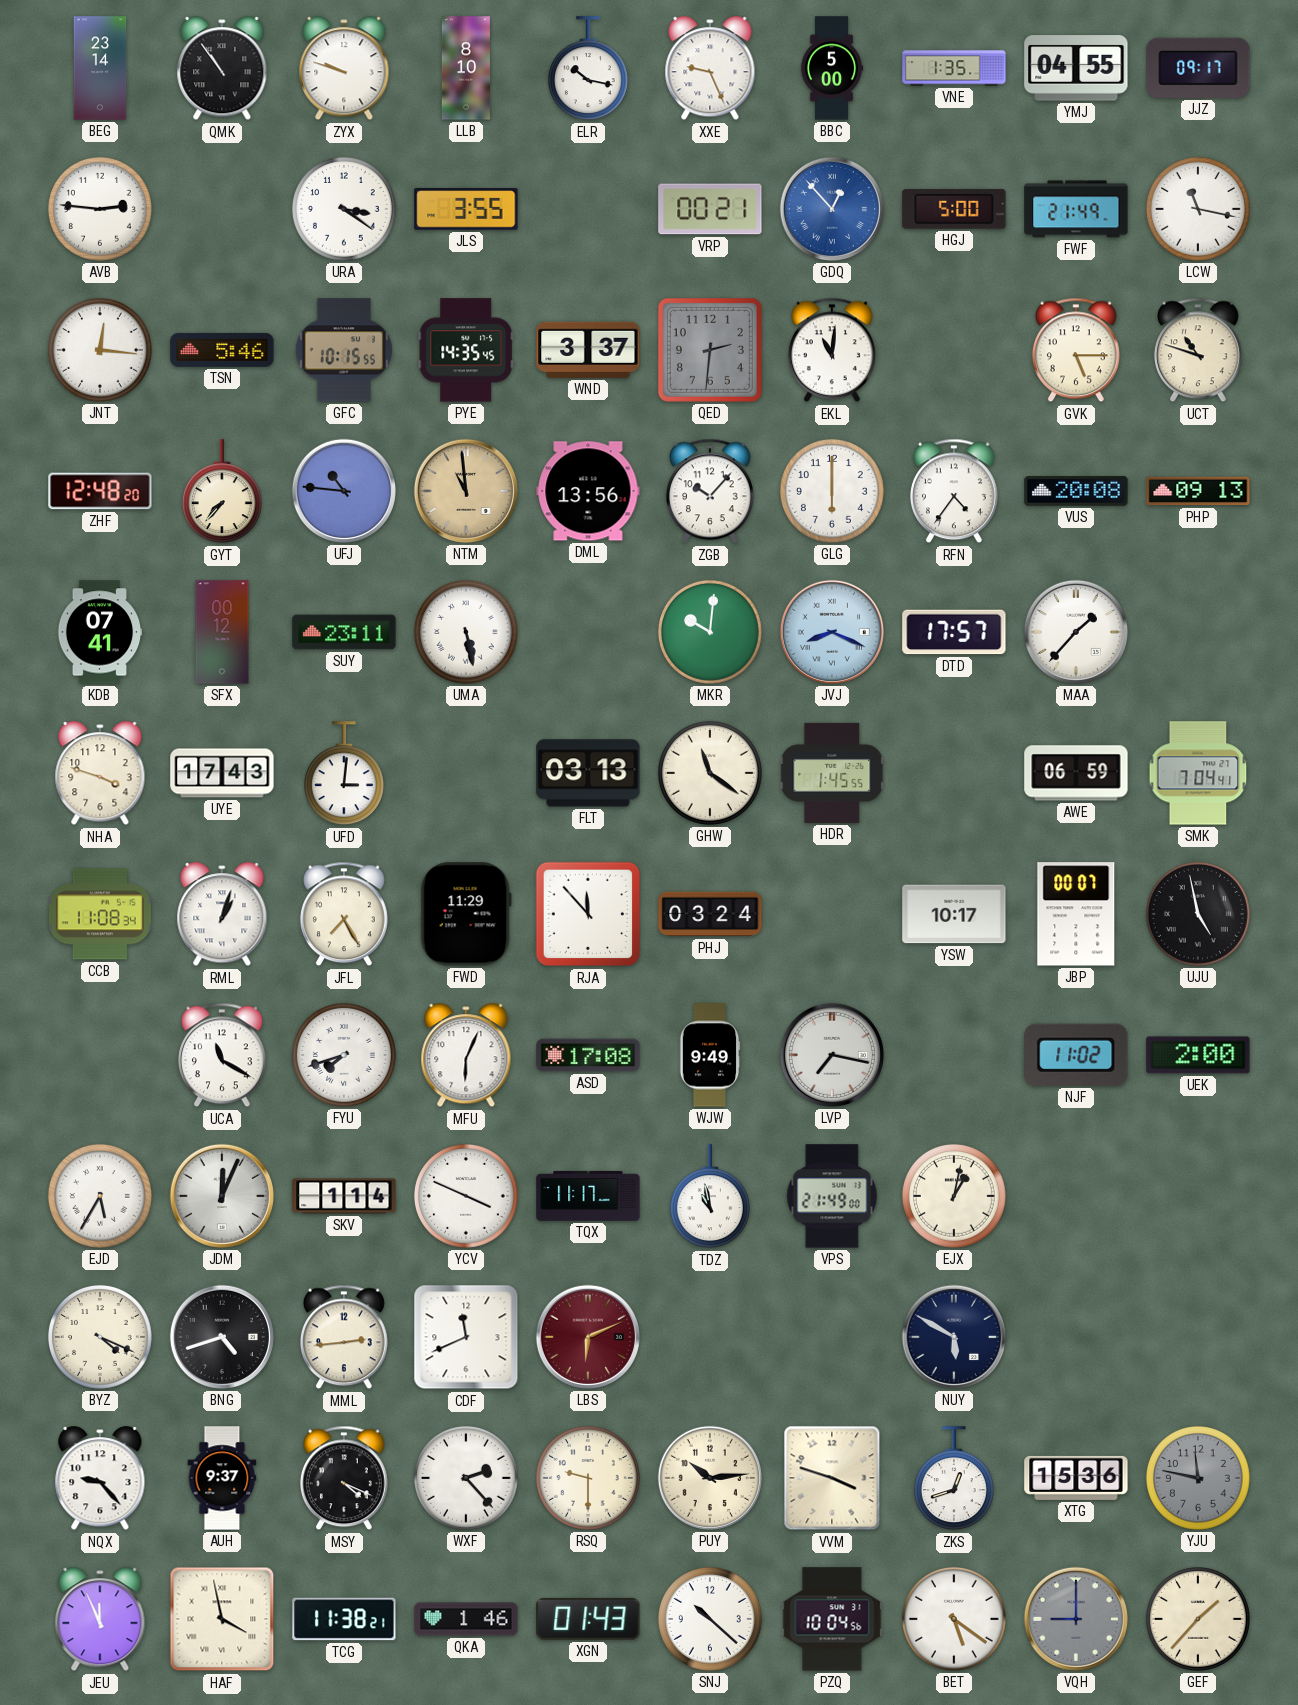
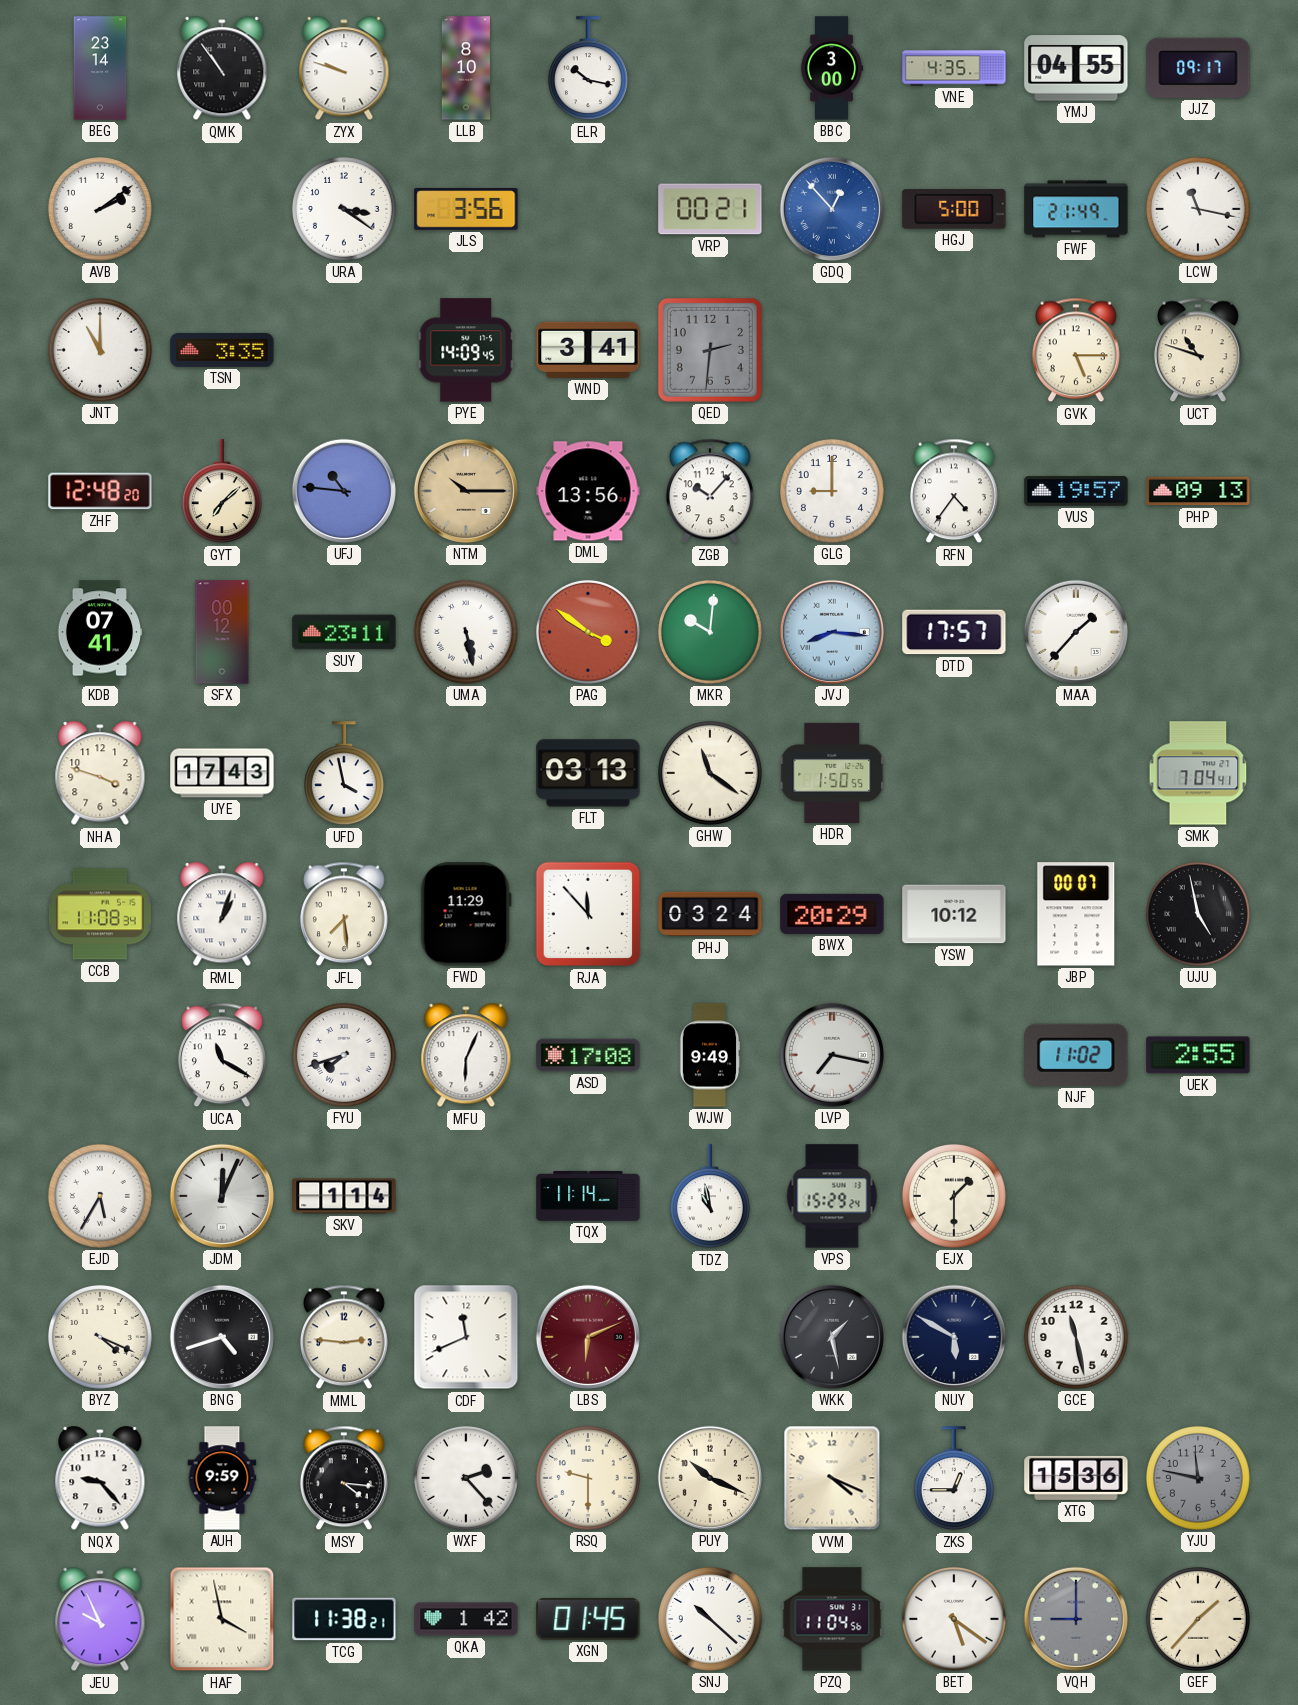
XXE: 9:26 -> none (710, 69)
BBC: 5:00 -> 3:00 (832, 68)
VNE: 1:35 -> 4:35 (954, 68)
AVB: 2:46 -> 2:09 (100, 209)
JLS: 3:55 -> 3:56 (466, 209)
JNT: 12:16 -> 11:00 (100, 350)
TSN: 5:46 -> 3:35 (222, 350)
GFC: 10:15 -> none (344, 350)
PYE: 14:35 -> 14:09 (466, 350)
WND: 3:37 -> 3:41 (588, 350)
EKL: 11:01 -> none (832, 350)
GYT: 7:37 -> 7:08 (222, 492)
NTM: 10:59 -> 10:15 (466, 491)
GLG: 6:00 -> 9:00 (832, 491)
VUS: 20:08 -> 19:57 (1076, 491)
PAG: none -> 3:51 (588, 632)
JVJ: 8:19 -> 8:16 (832, 632)
UFD: 3:01 -> 3:58 (344, 774)
HDR: 1:45 -> 1:50 (832, 773)
AWE: 06:59 -> none (1076, 773)
JFL: 7:25 -> 7:29 (344, 914)
BWX: none -> 20:29 (832, 914)
YSW: 10:17 -> 10:12 (954, 914)
UEK: 2:00 -> 2:55 (1198, 1055)
YCV: 3:49 -> none (466, 1196)
TQX: 11:17 -> 11:14 (588, 1196)
VPS: 21:49 -> 15:29 (832, 1196)
EJX: 1:02 -> 1:30 (954, 1196)
MML: 2:44 -> 2:46 (344, 1337)
WKK: none -> 1:28 (832, 1337)
GCE: none -> 11:28 (1076, 1337)
AUH: 9:37 -> 9:59 (222, 1478)
MSY: 4:19 -> 4:16 (344, 1478)
PUY: 10:14 -> 10:19 (710, 1478)
VVM: 3:48 -> 4:19 (832, 1478)
ZKS: 12:42 -> 12:45 (954, 1479)
JEU: 11:56 -> 9:56 (100, 1620)
QKA: 1:46 -> 1:42 (466, 1619)
XGN: 01:43 -> 01:45 (588, 1619)
PZQ: 10:04 -> 11:04 (832, 1619)
